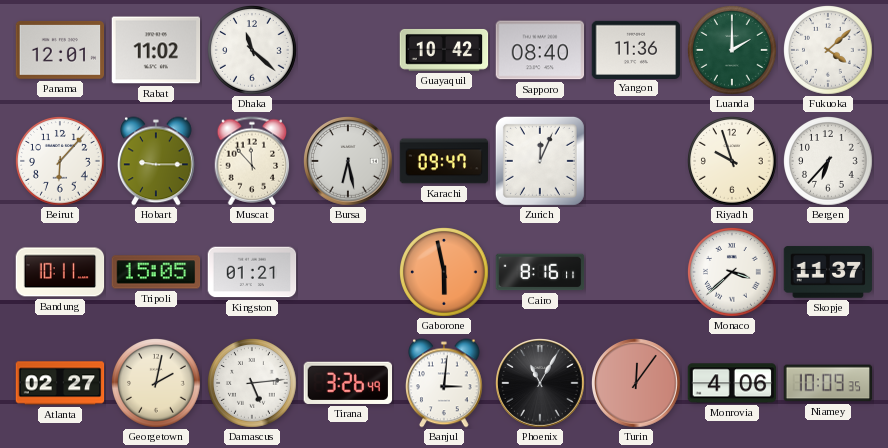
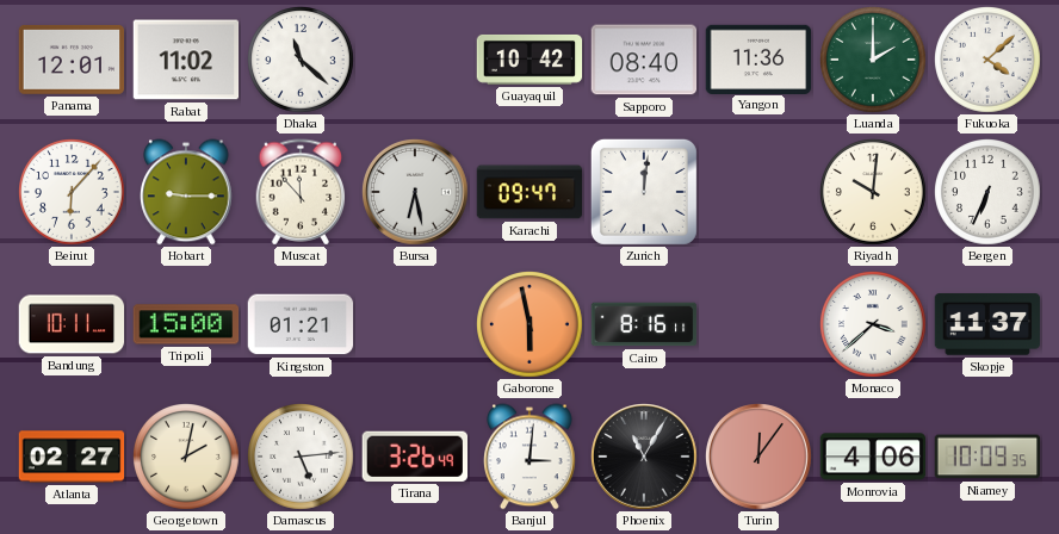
Zurich: 12:04 -> 12:01 (644, 192)
Riyadh: 9:57 -> 10:01 (874, 193)
Bergen: 6:37 -> 6:34 (989, 193)
Tripoli: 15:05 -> 15:00 (186, 324)
